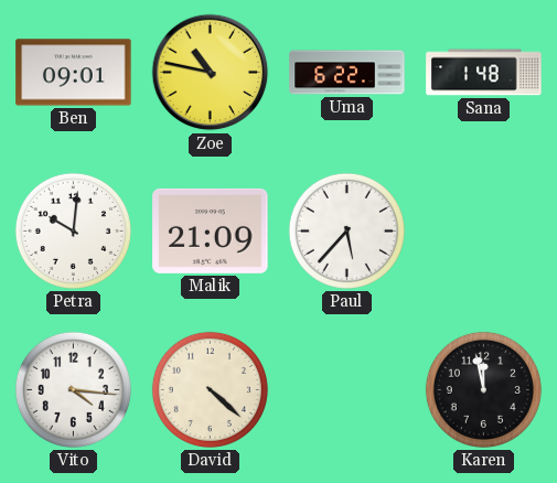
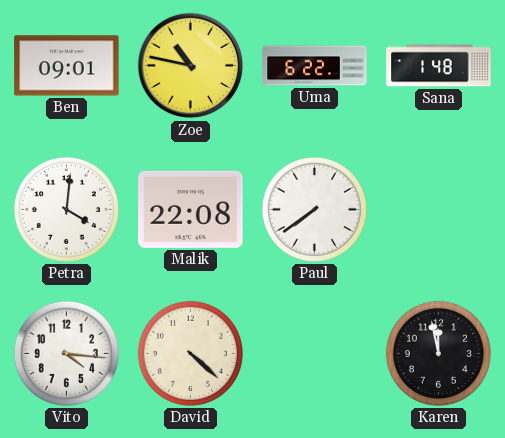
Petra: 10:01 -> 4:01 (66, 209)
Malik: 21:09 -> 22:08 (191, 209)
Paul: 5:37 -> 7:39 (314, 209)
